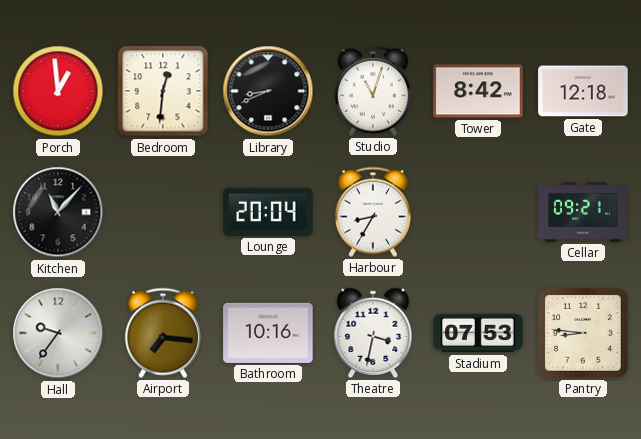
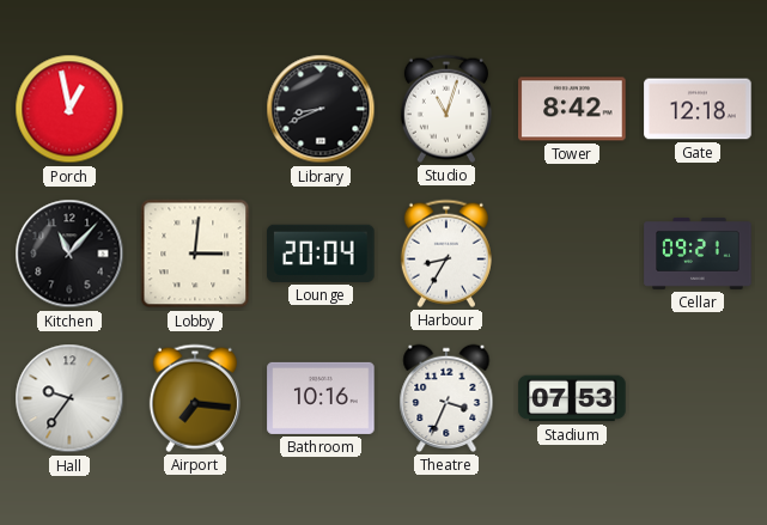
Porch: 12:59 -> 12:58 (69, 109)
Bedroom: 12:31 -> none (163, 91)
Lobby: none -> 3:01 (195, 254)
Theatre: 3:32 -> 3:34 (446, 398)
Pantry: 8:46 -> none (583, 333)
